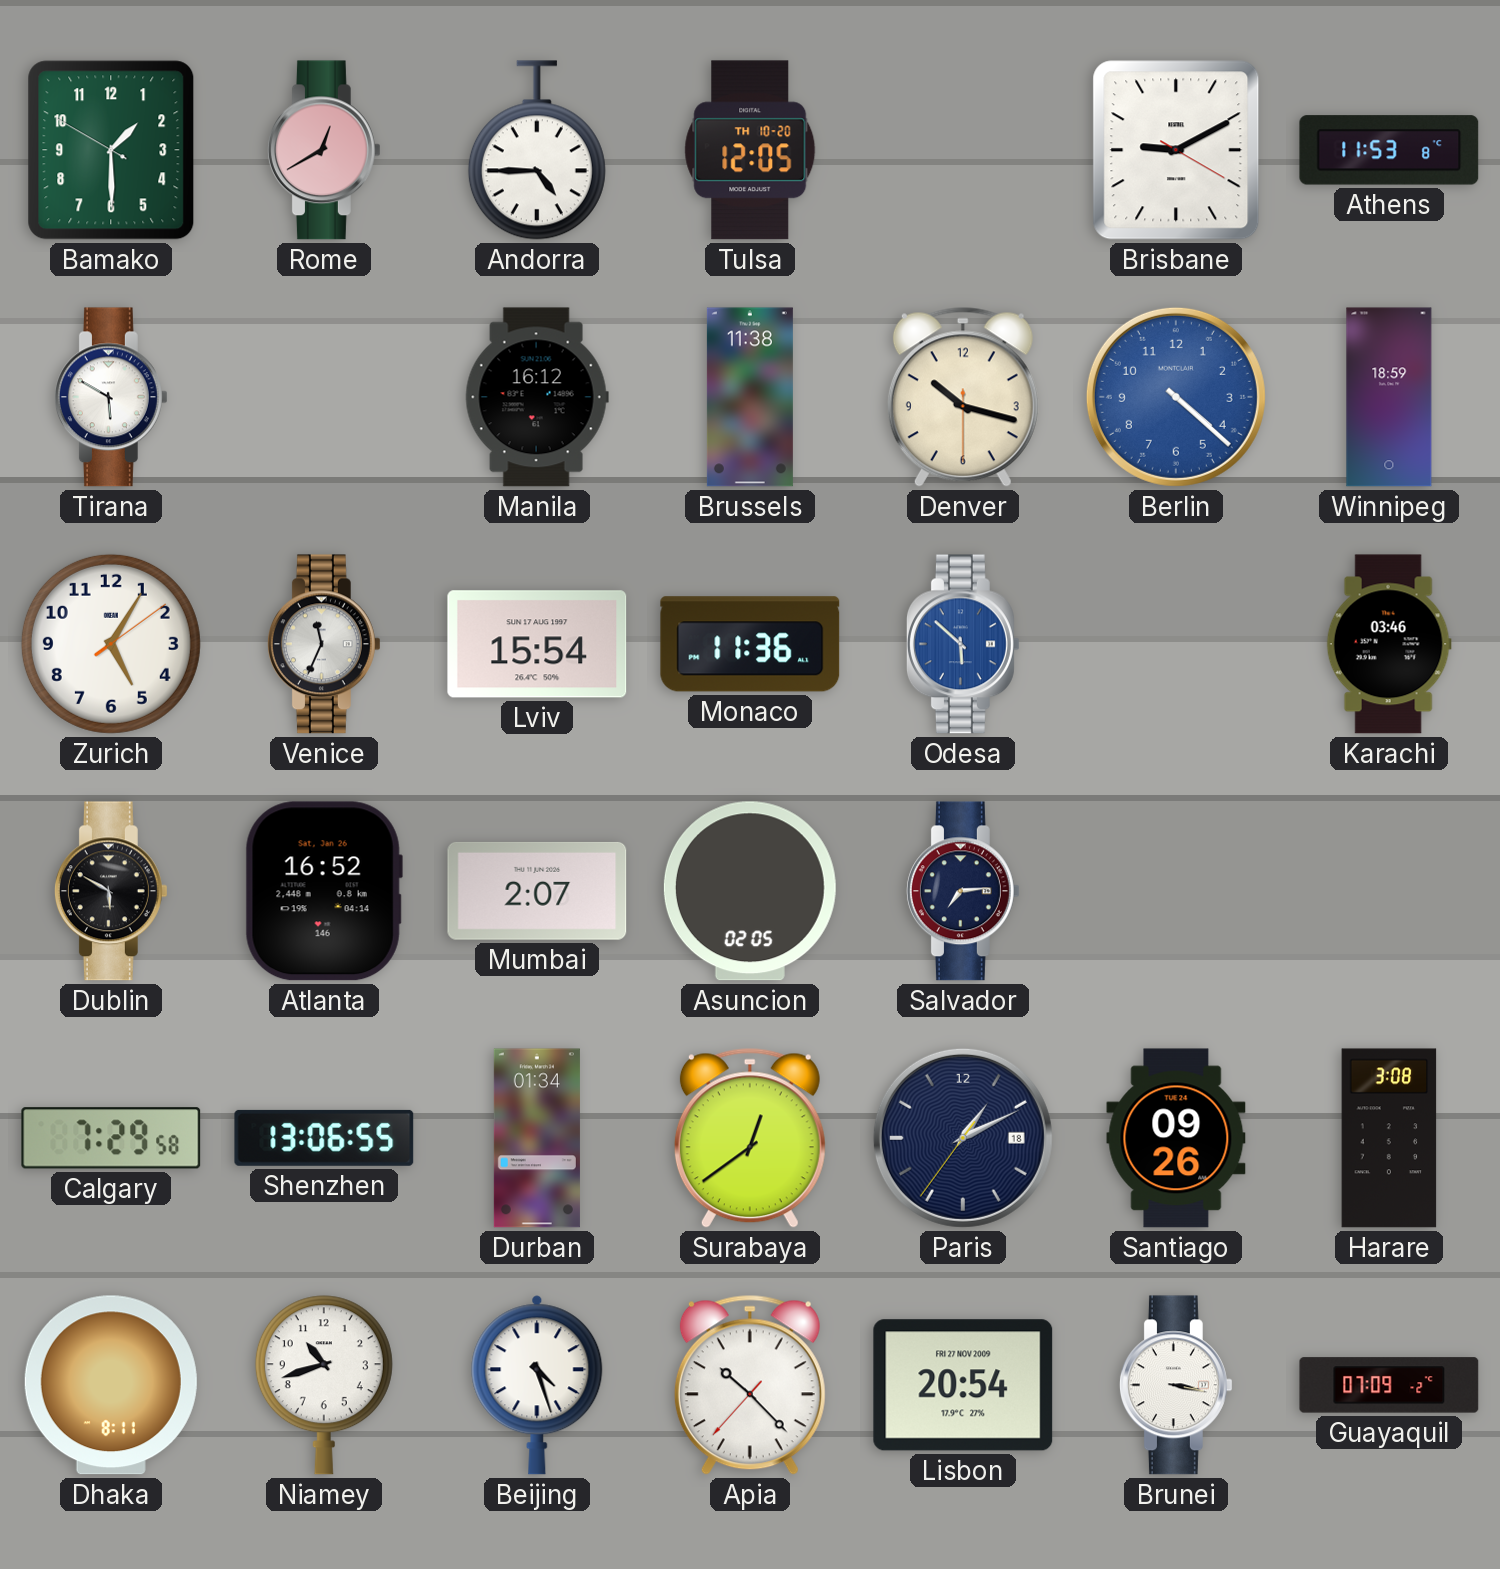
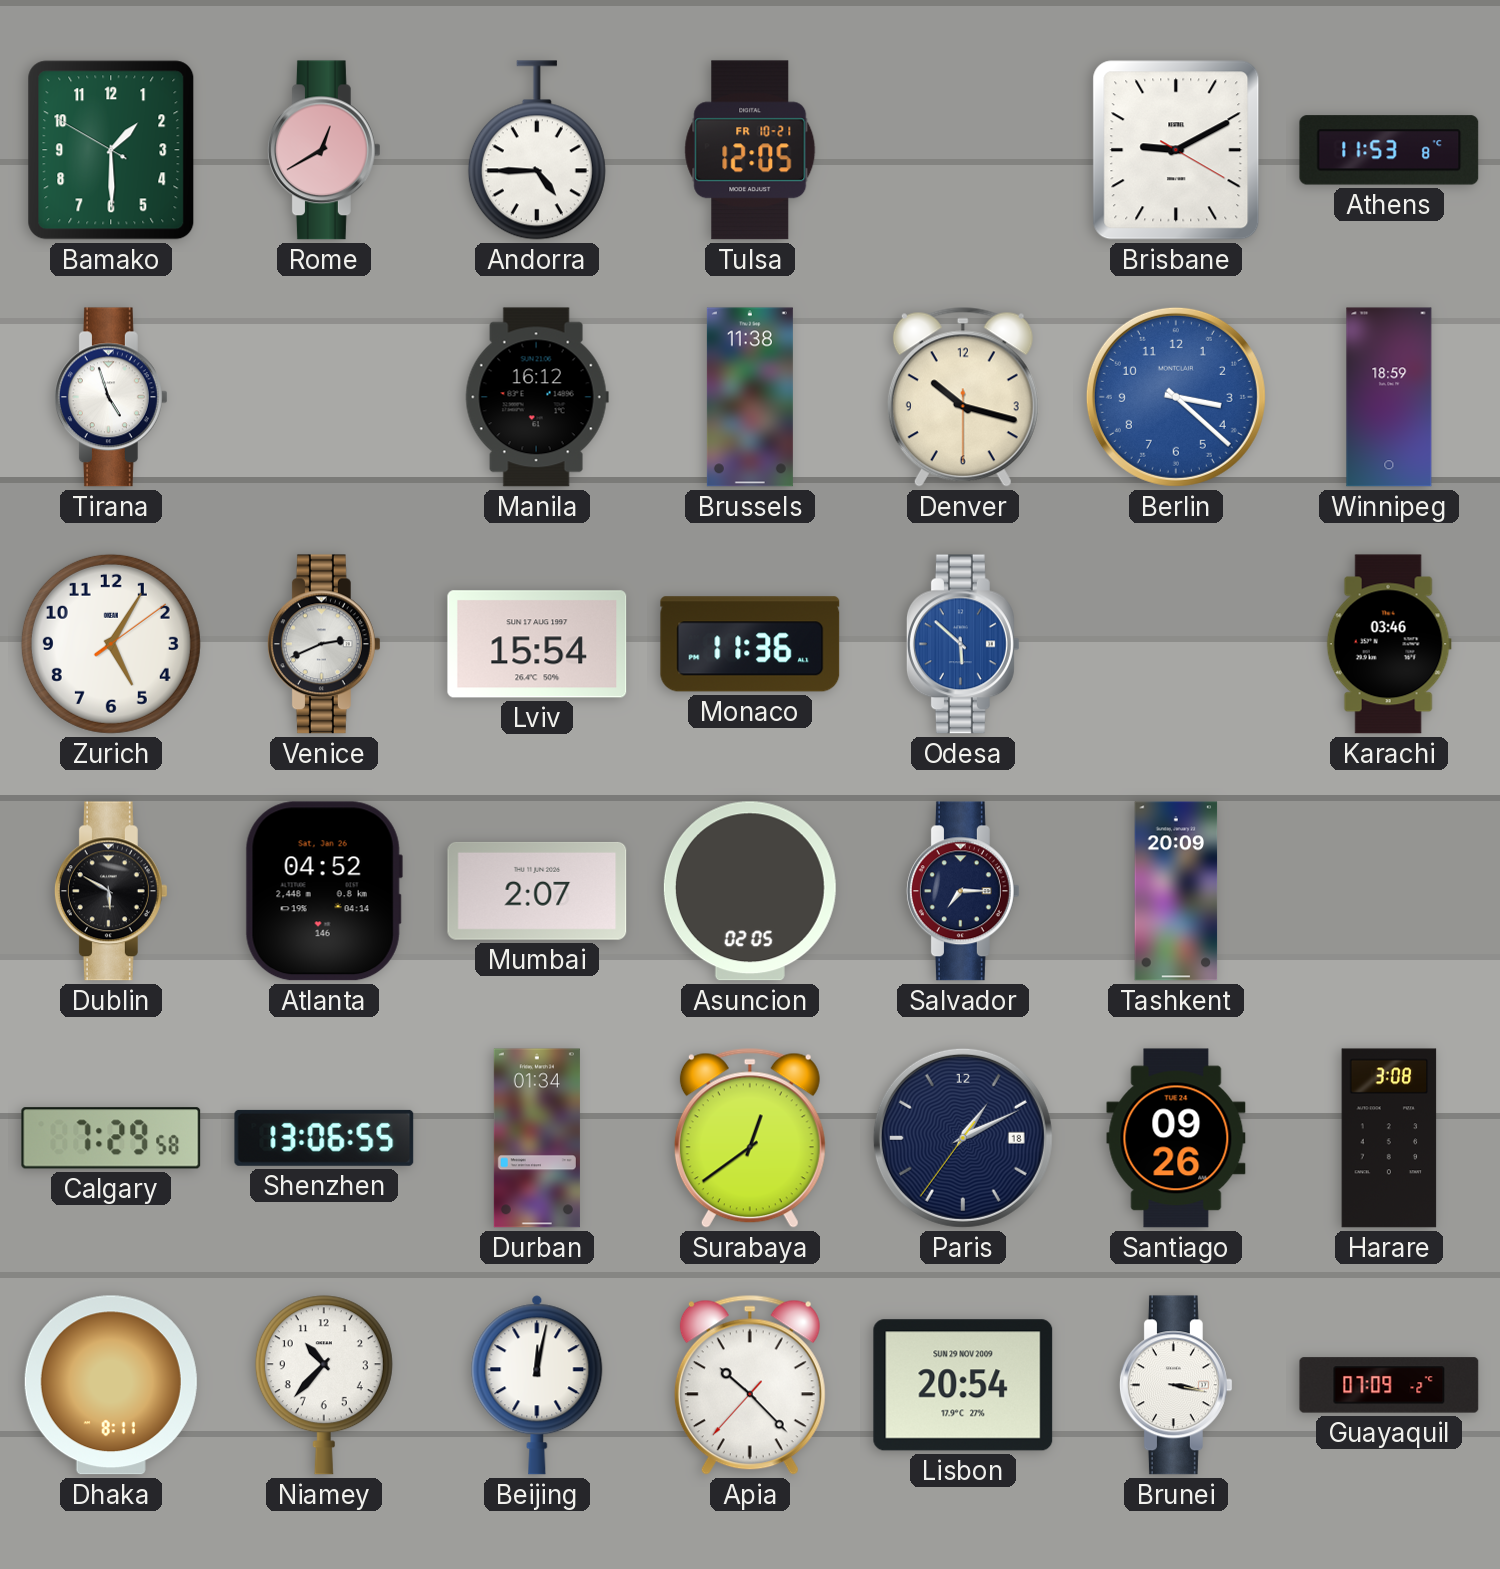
Tulsa date: TH 10-20 -> FR 10-21 (750, 150)
Tirana: 5:50 -> 4:57 (111, 397)
Berlin: 4:22 -> 3:22 (1176, 397)
Venice: 11:34 -> 2:41 (324, 644)
Atlanta: 16:52 -> 04:52 (324, 891)
Salvador: 7:14 -> 7:15 (963, 891)
Tashkent: none -> 20:09 (1176, 891)
Niamey: 10:42 -> 10:37 (324, 1385)
Beijing: 4:27 -> 12:02 (537, 1385)
Lisbon date: FRI 27 NOV 2009 -> SUN 29 NOV 2009 (963, 1385)
